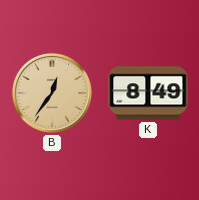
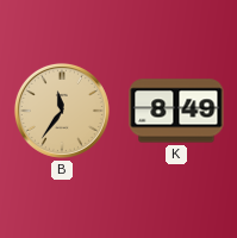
B: 12:36 -> 11:36 (62, 111)
